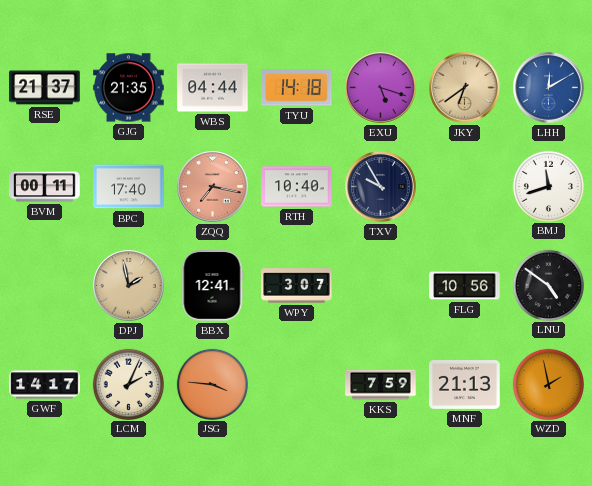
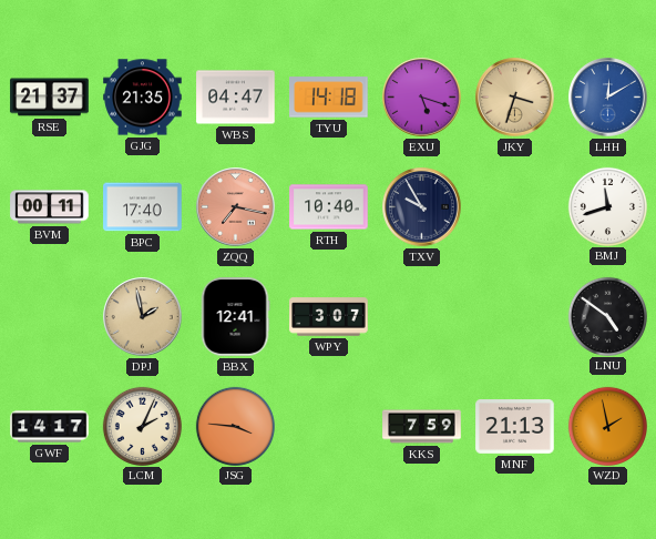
WBS: 04:44 -> 04:47 (236, 98)
JKY: 6:39 -> 3:33 (515, 98)
FLG: 10:56 -> none (465, 286)
